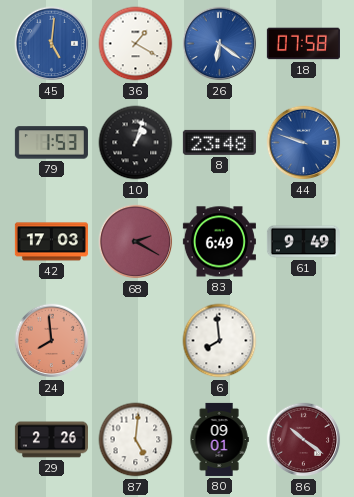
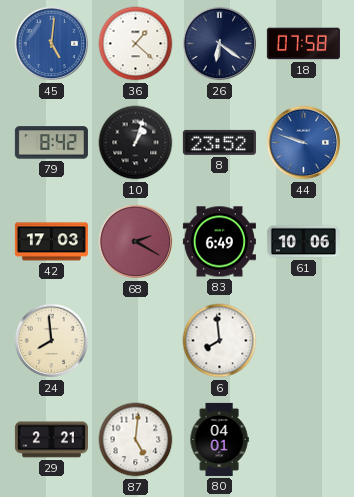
36: 1:20 -> 1:22 (136, 44)
26 dial: blue -> navy (220, 44)
79: 1:53 -> 8:42 (51, 143)
8: 23:48 -> 23:52 (219, 142)
61: 9:49 -> 10:06 (303, 242)
24 dial: salmon -> cream (52, 341)
29: 2:26 -> 2:21 (51, 440)
80: 09:01 -> 04:01 (219, 439)
86: 10:21 -> none (304, 440)
